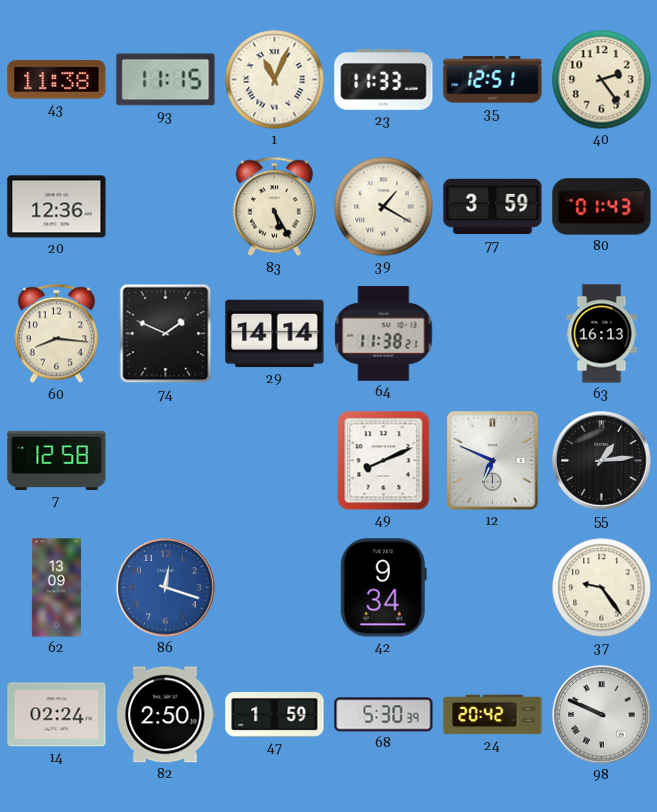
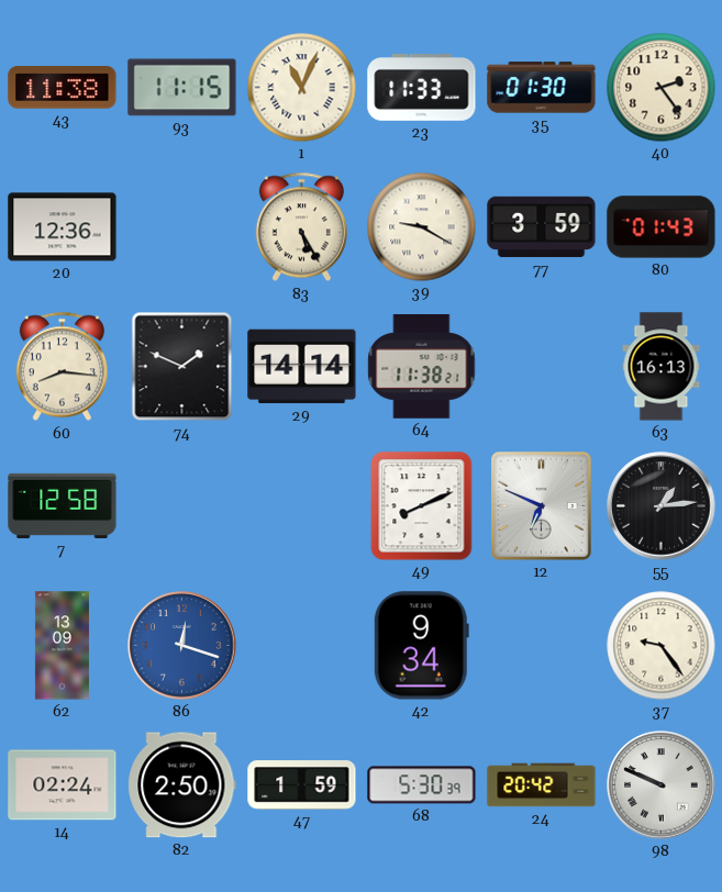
35: 12:51 -> 01:30 (542, 88)
39: 1:20 -> 9:20 (422, 227)
